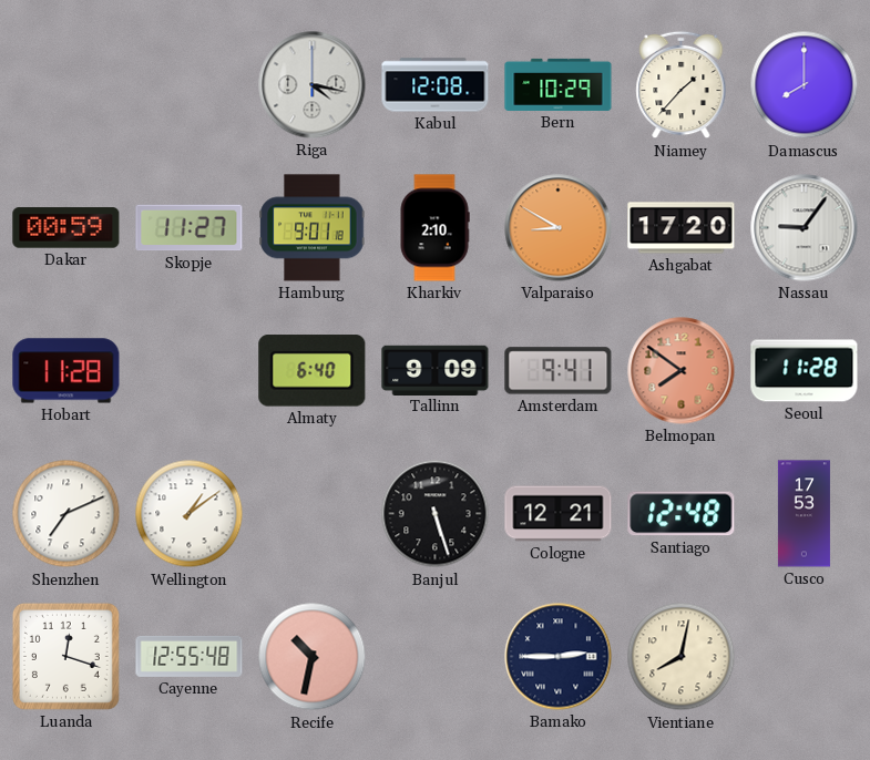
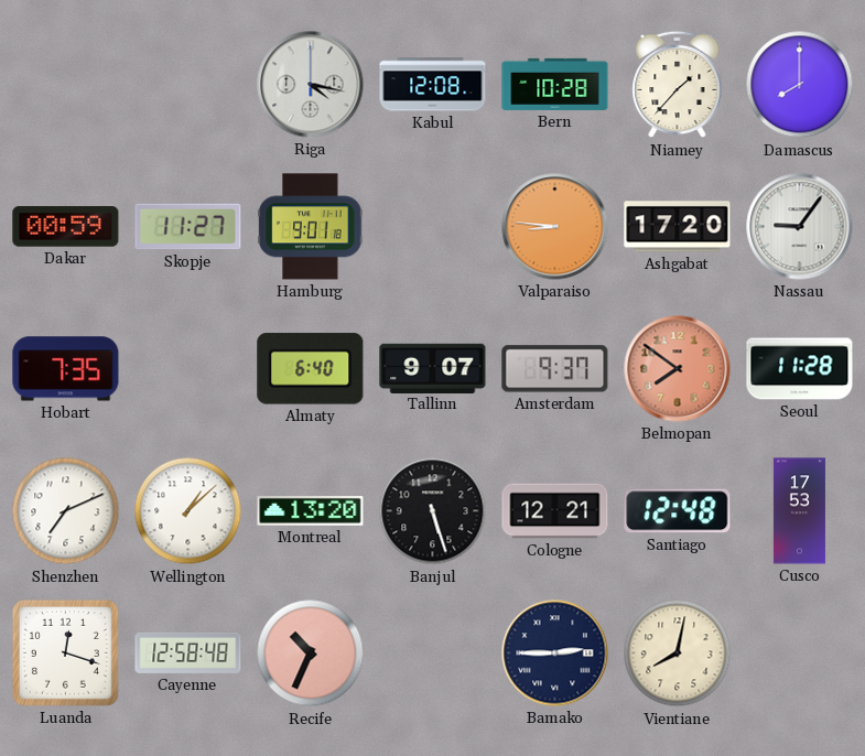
Bern: 10:29 -> 10:28 (555, 84)
Kharkiv: 2:10 -> none (434, 228)
Valparaiso: 8:50 -> 8:46 (555, 227)
Hobart: 11:28 -> 7:35 (66, 369)
Tallinn: 9:09 -> 9:07 (433, 368)
Amsterdam: 9:41 -> 9:37 (555, 369)
Wellington: 1:09 -> 1:08 (188, 511)
Montreal: none -> 13:20 (311, 511)
Cayenne: 12:55 -> 12:58 (188, 652)
Recife: 10:32 -> 10:34 (311, 654)
